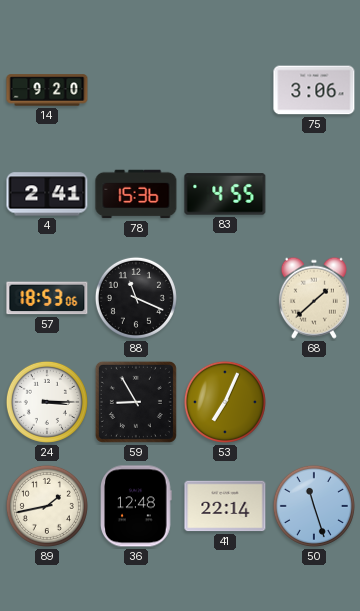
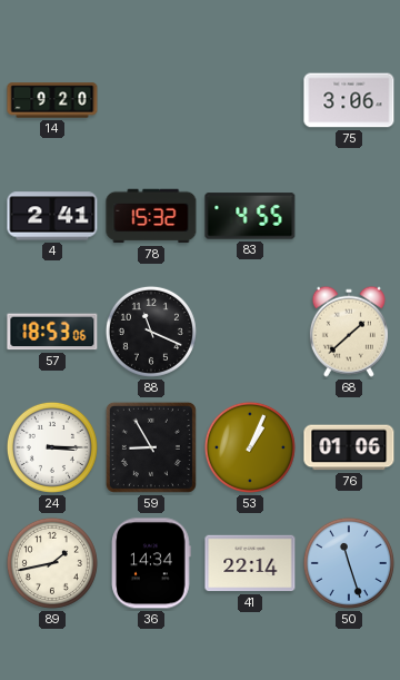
78: 15:36 -> 15:32 (151, 216)
53: 7:04 -> 1:04 (250, 447)
76: none -> 01:06 (349, 447)
36: 12:48 -> 14:34 (151, 563)
